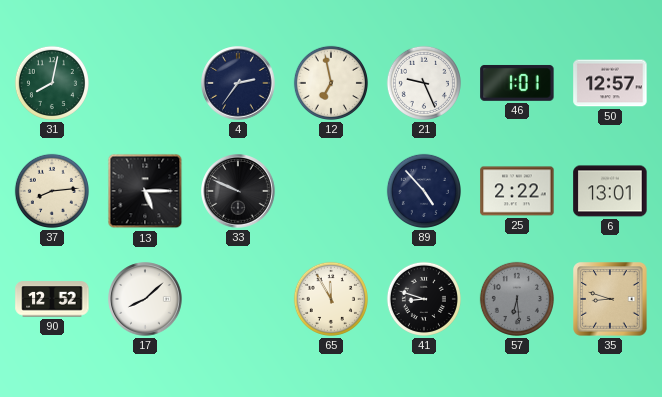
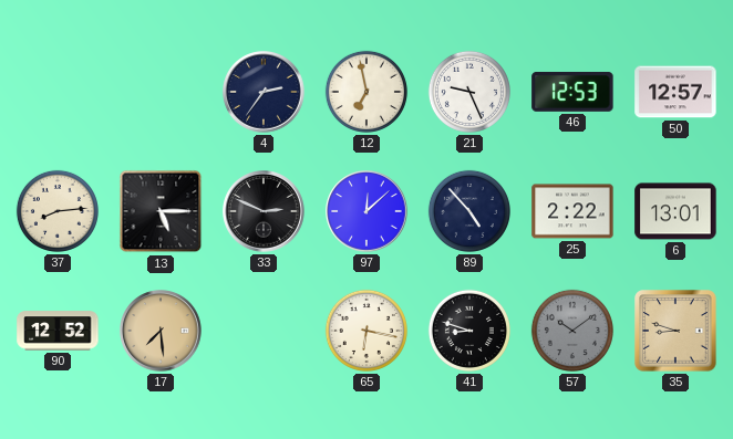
31: 8:02 -> none (52, 83)
46: 1:01 -> 12:53 (572, 92)
33: 9:49 -> 2:49 (264, 211)
97: none -> 12:08 (366, 211)
17: 8:08 -> 7:29 (161, 331)
17 dial: white -> champagne (161, 331)
65: 11:55 -> 6:17 (366, 331)
57: 6:29 -> 10:09 (572, 331)
